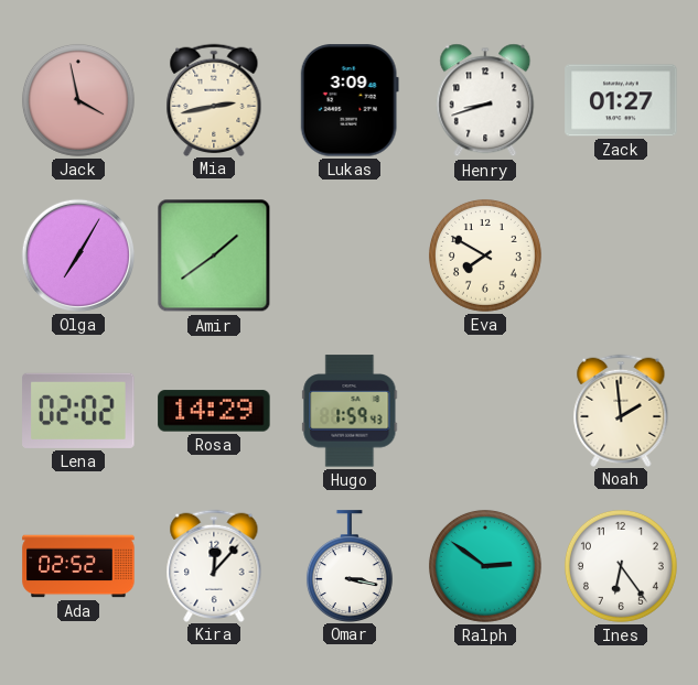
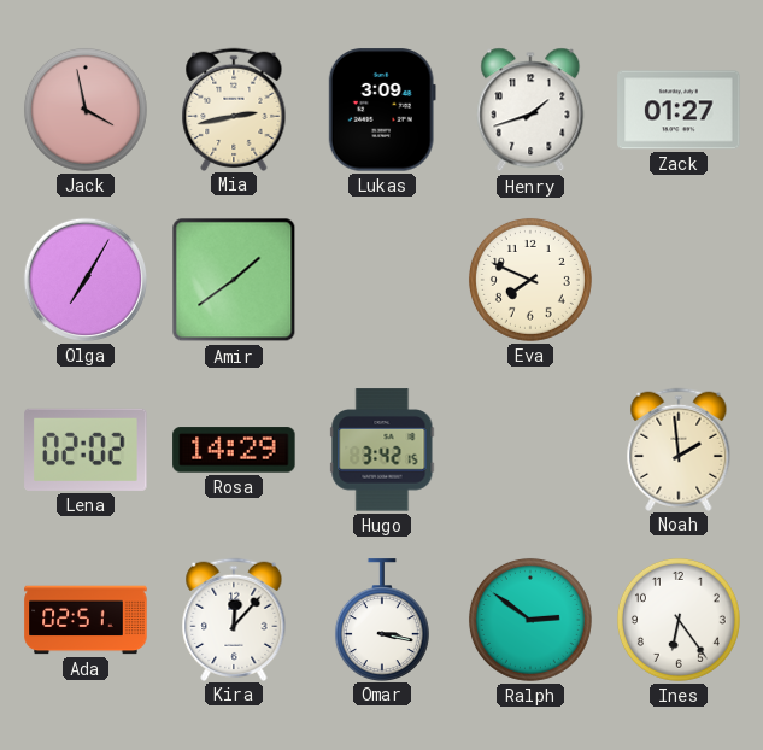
Henry: 8:42 -> 1:42 (530, 110)
Eva: 7:50 -> 7:49 (530, 280)
Hugo: 1:59 -> 3:42 (382, 450)
Ada: 02:52 -> 02:51 (86, 620)
